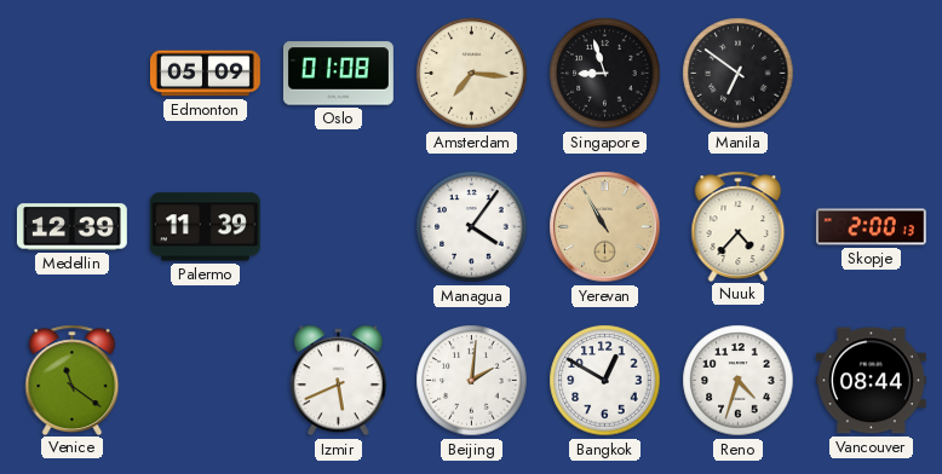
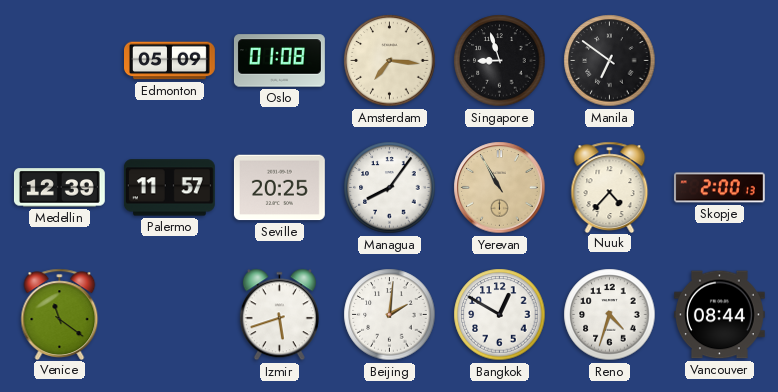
Palermo: 11:39 -> 11:57 (169, 188)
Seville: none -> 20:25 (279, 188)
Managua: 4:06 -> 8:06 (390, 188)
Izmir: 5:41 -> 5:42 (279, 315)
